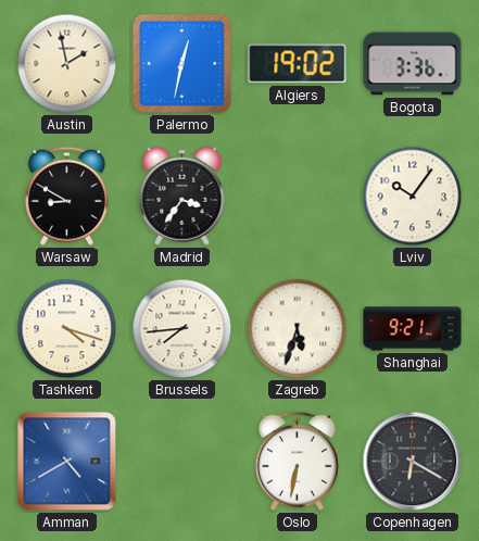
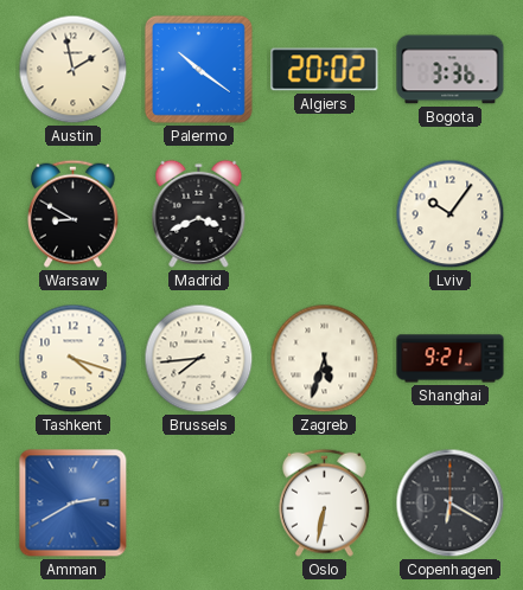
Palermo: 12:32 -> 10:21 (198, 69)
Algiers: 19:02 -> 20:02 (325, 70)
Madrid: 3:36 -> 3:41 (199, 213)
Amman: 4:40 -> 2:40 (74, 504)
